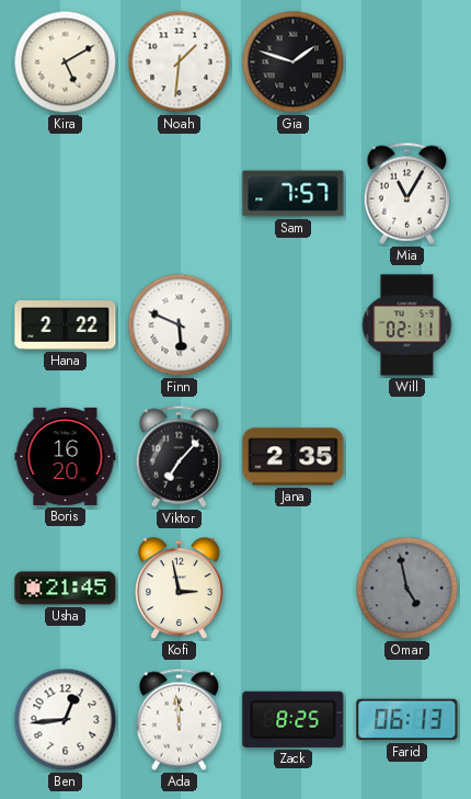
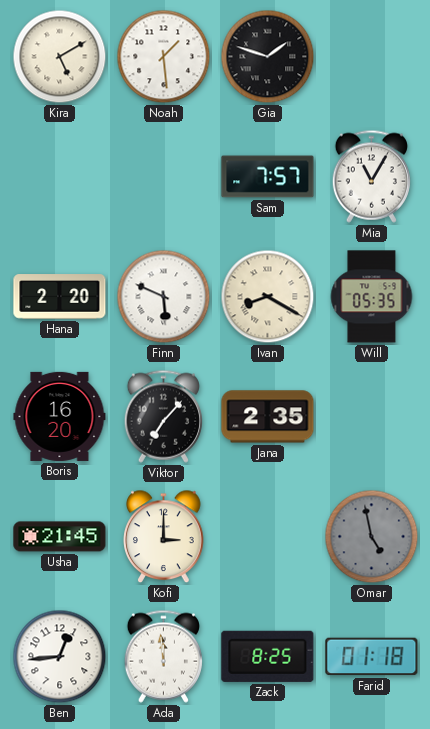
Noah: 1:31 -> 1:29 (164, 57)
Hana: 2:22 -> 2:20 (60, 297)
Ivan: none -> 8:20 (268, 297)
Will: 02:11 -> 05:35 (372, 297)
Kofi: 2:58 -> 3:00 (164, 537)
Farid: 06:13 -> 01:18 (372, 657)
